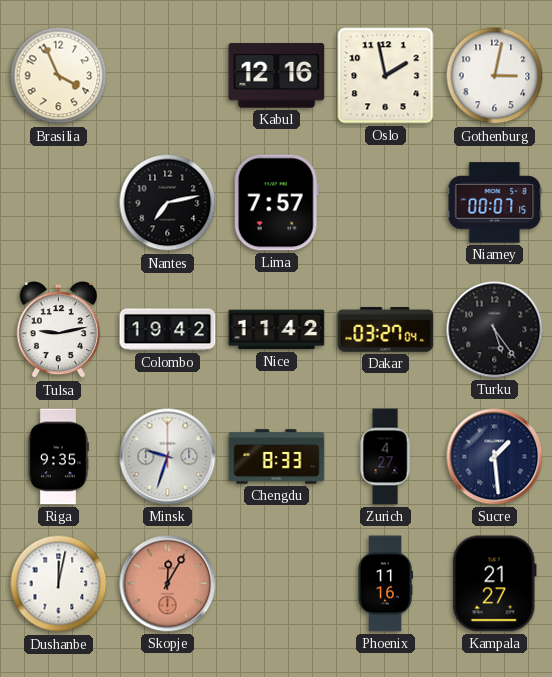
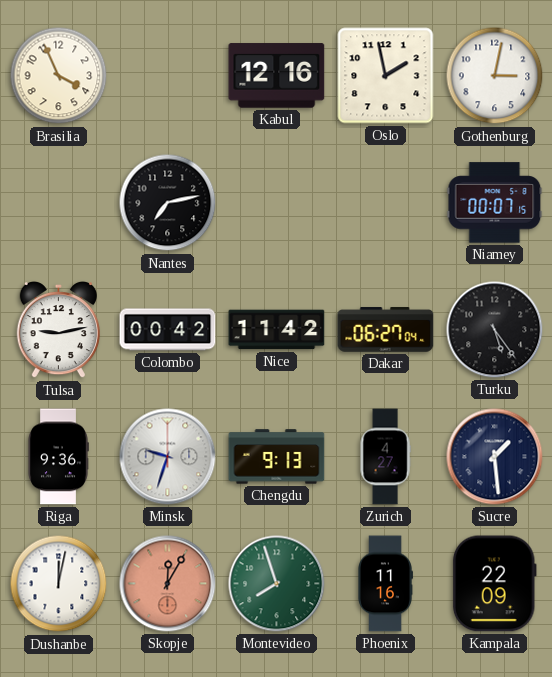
Lima: 7:57 -> none (276, 203)
Colombo: 19:42 -> 00:42 (168, 330)
Dakar: 03:27 -> 06:27 (386, 330)
Riga: 9:35 -> 9:36 (58, 457)
Chengdu: 8:33 -> 9:13 (277, 457)
Montevideo: none -> 7:57 (277, 584)
Kampala: 21:27 -> 22:09 (494, 584)
